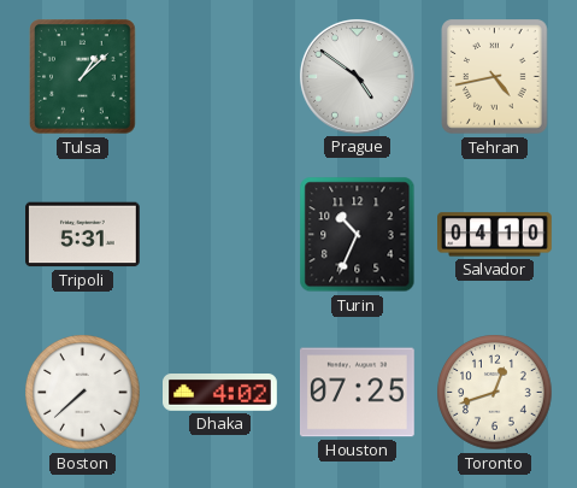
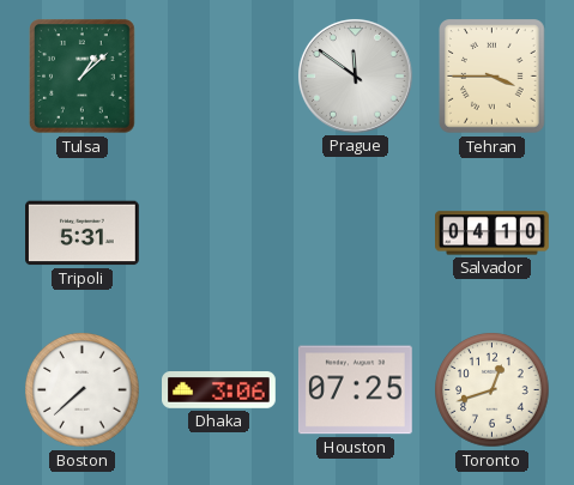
Prague: 4:51 -> 11:51 (355, 75)
Tehran: 4:43 -> 3:45 (493, 77)
Turin: 10:34 -> none (358, 235)
Dhaka: 4:02 -> 3:06 (219, 390)
